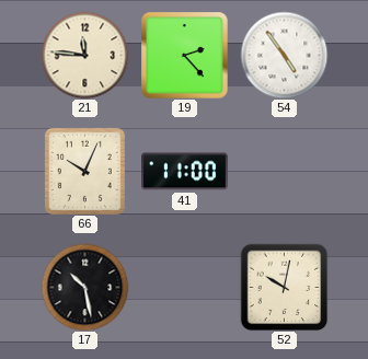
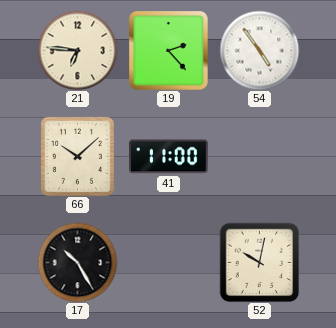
21: 11:46 -> 6:46 (77, 50)
66: 10:04 -> 10:08 (77, 156)
17: 10:28 -> 10:25 (77, 262)
